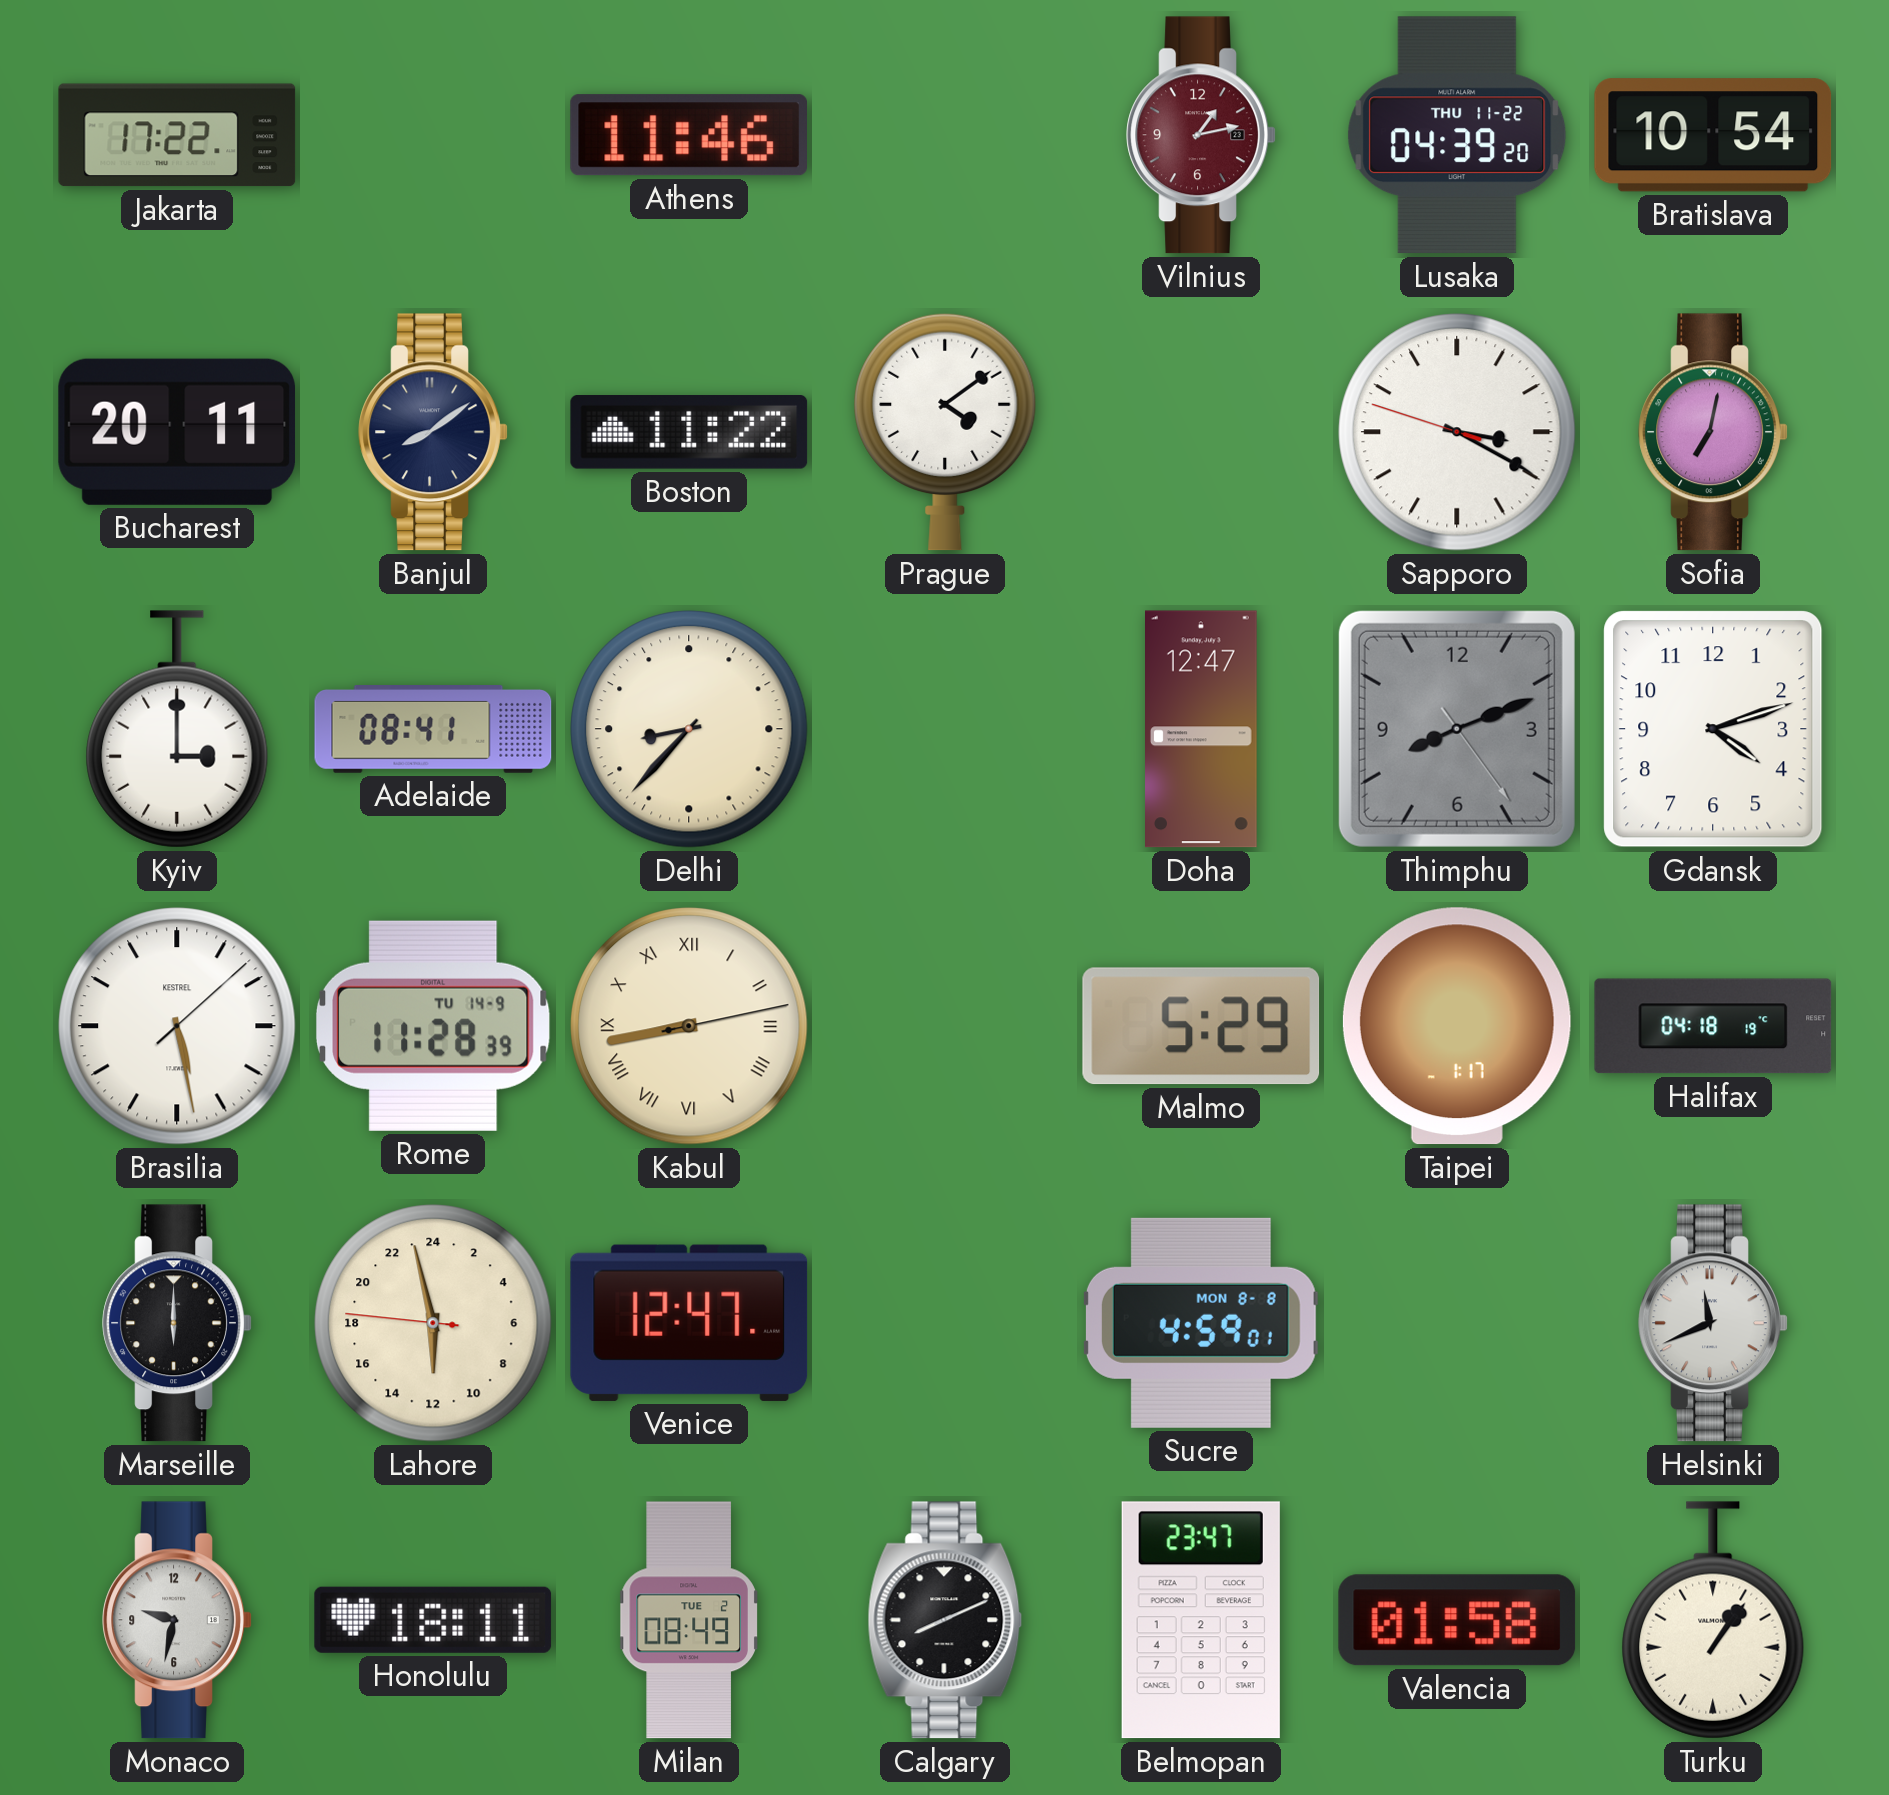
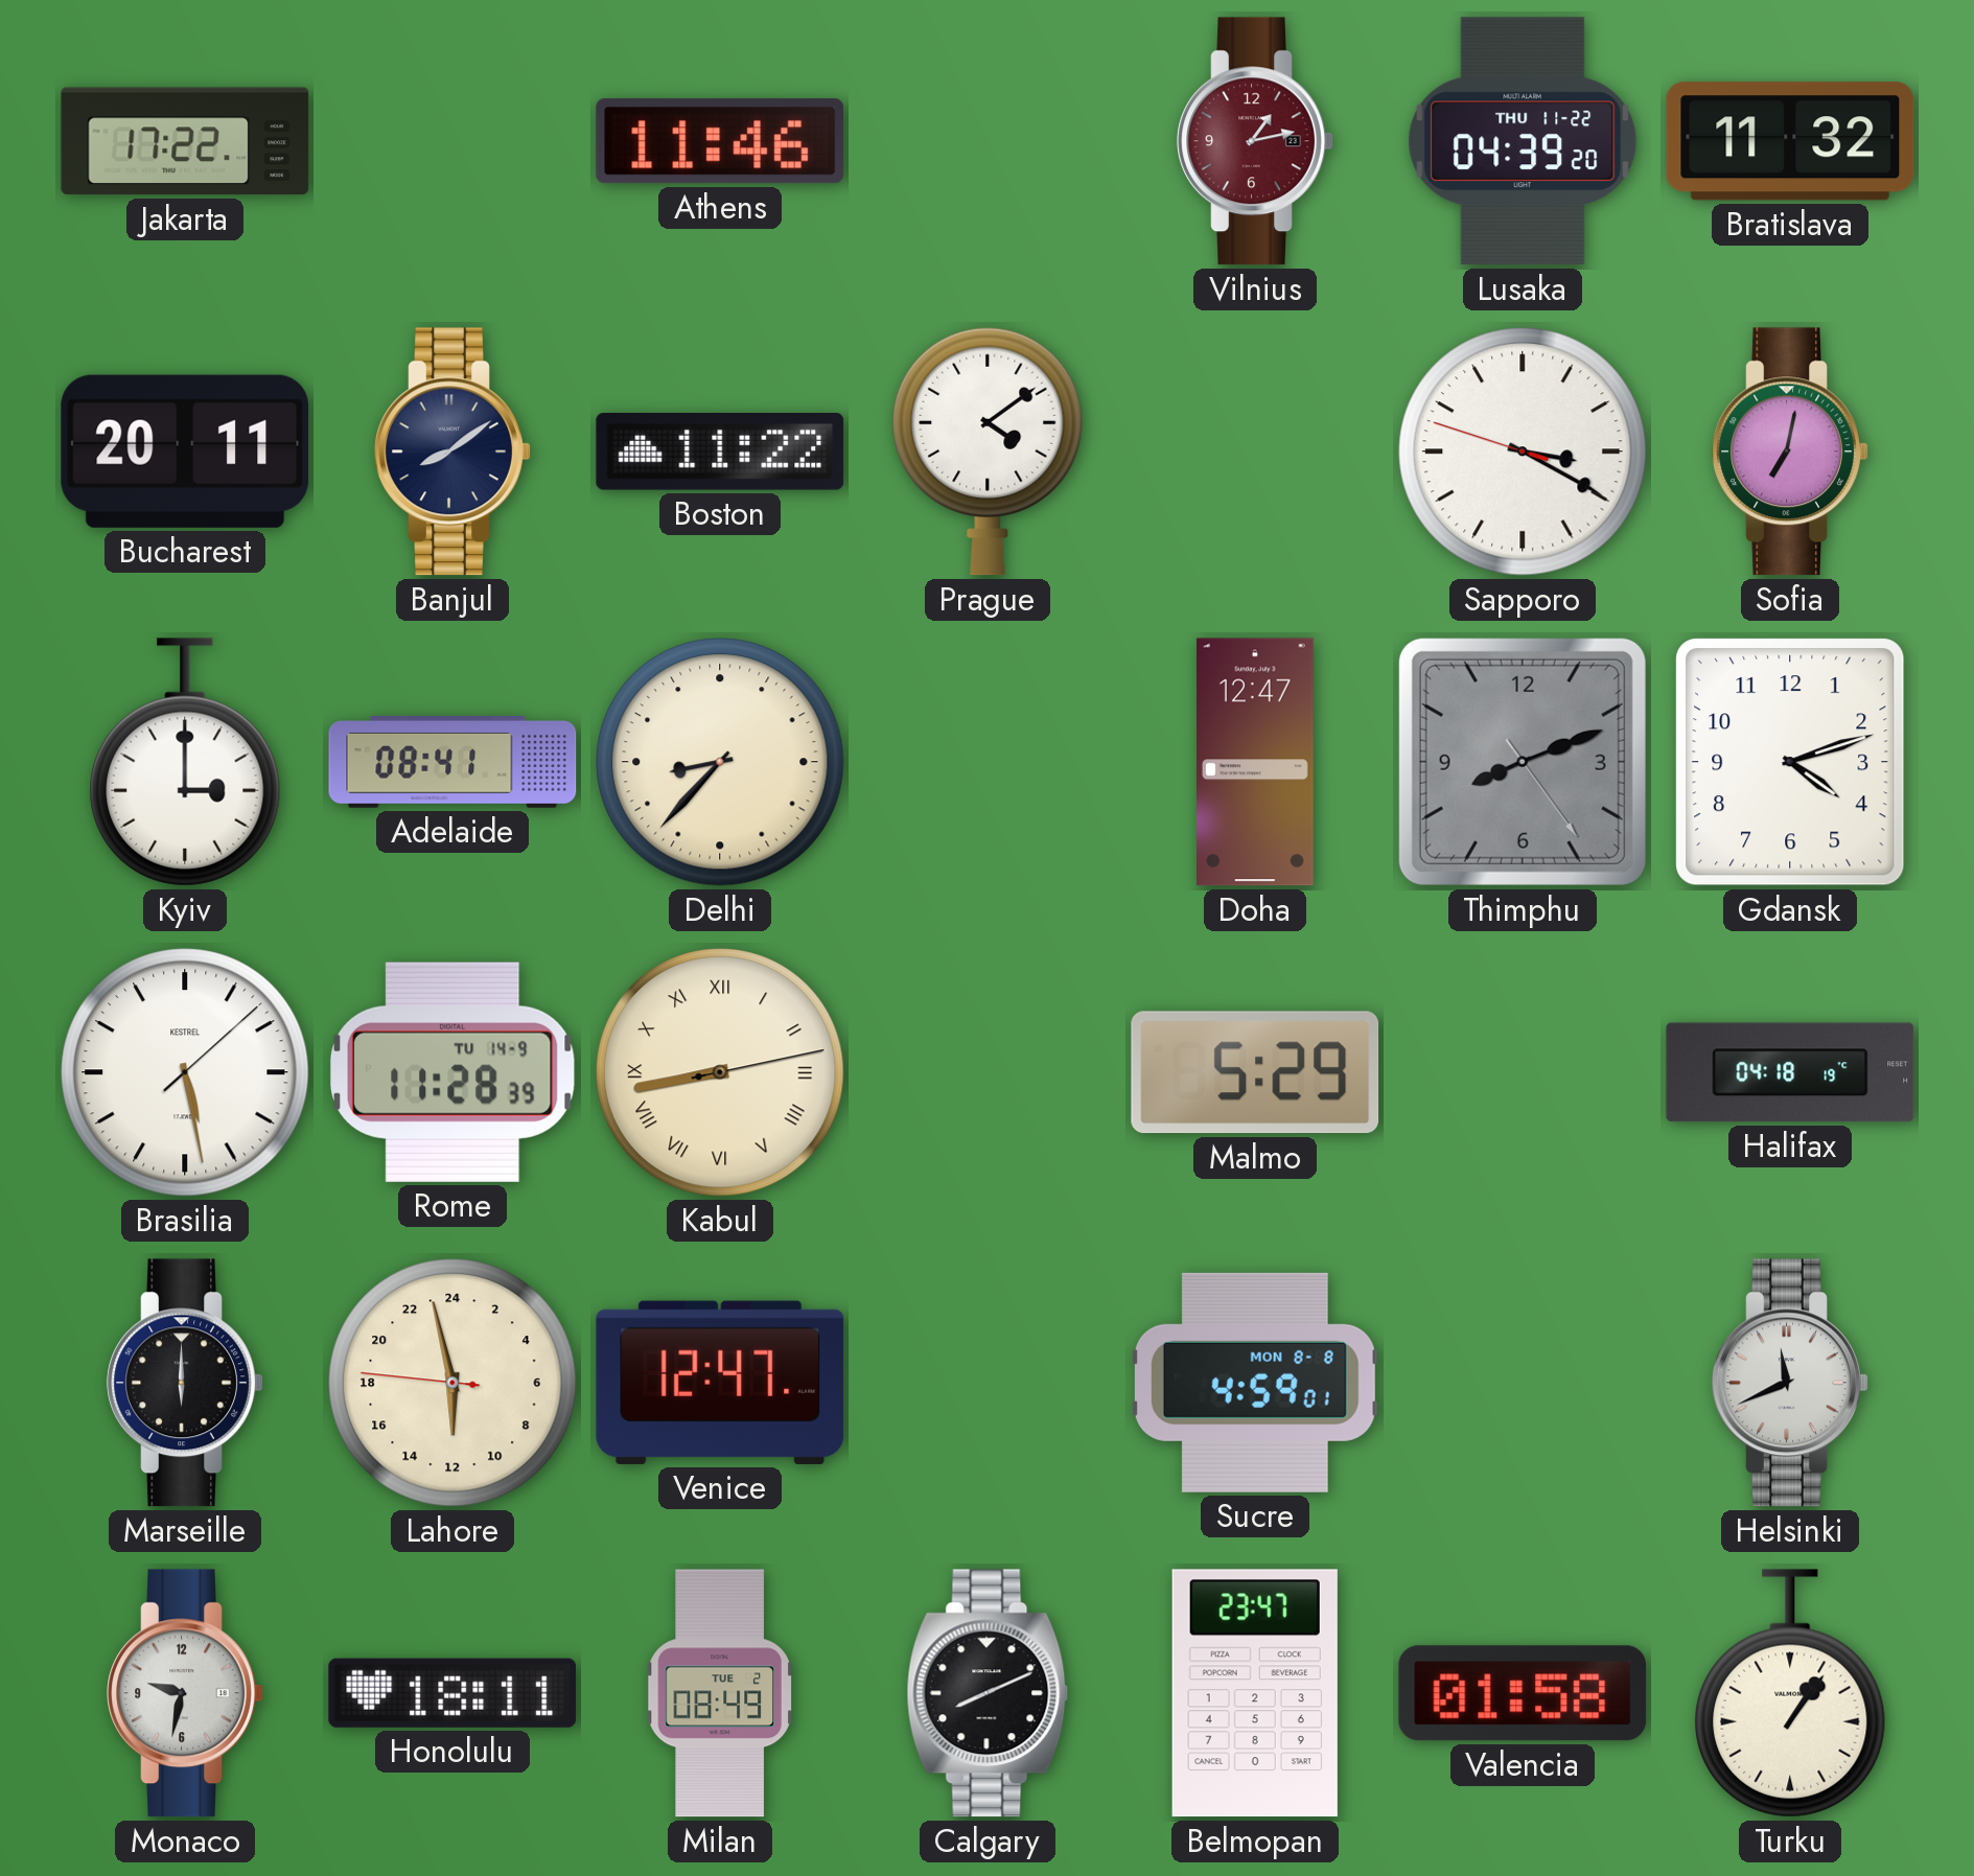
Bratislava: 10:54 -> 11:32 (1790, 141)
Taipei: 1:17 -> none (1457, 1026)
